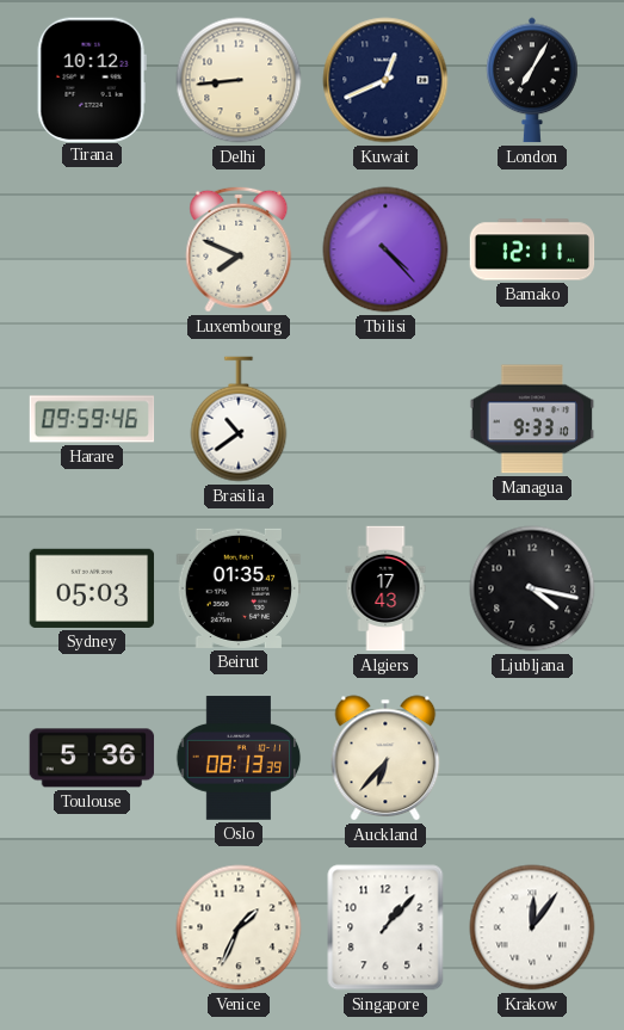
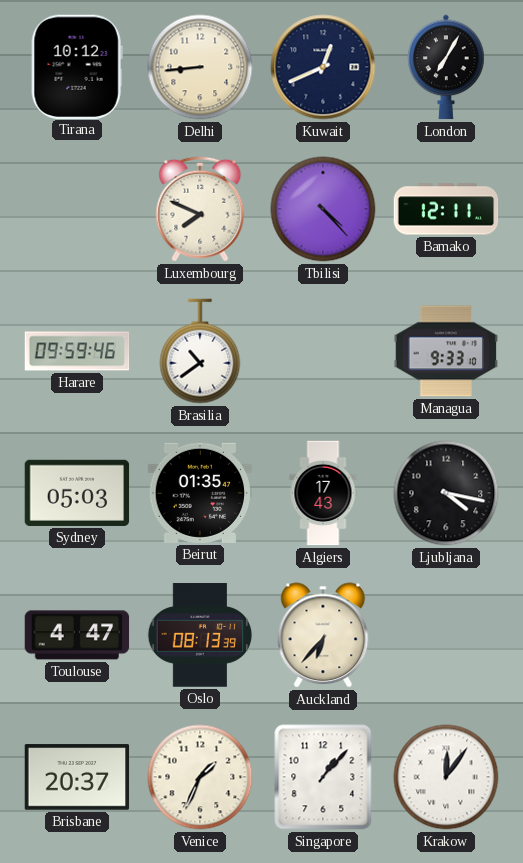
Toulouse: 5:36 -> 4:47 (77, 635)
Brisbane: none -> 20:37 (77, 777)
